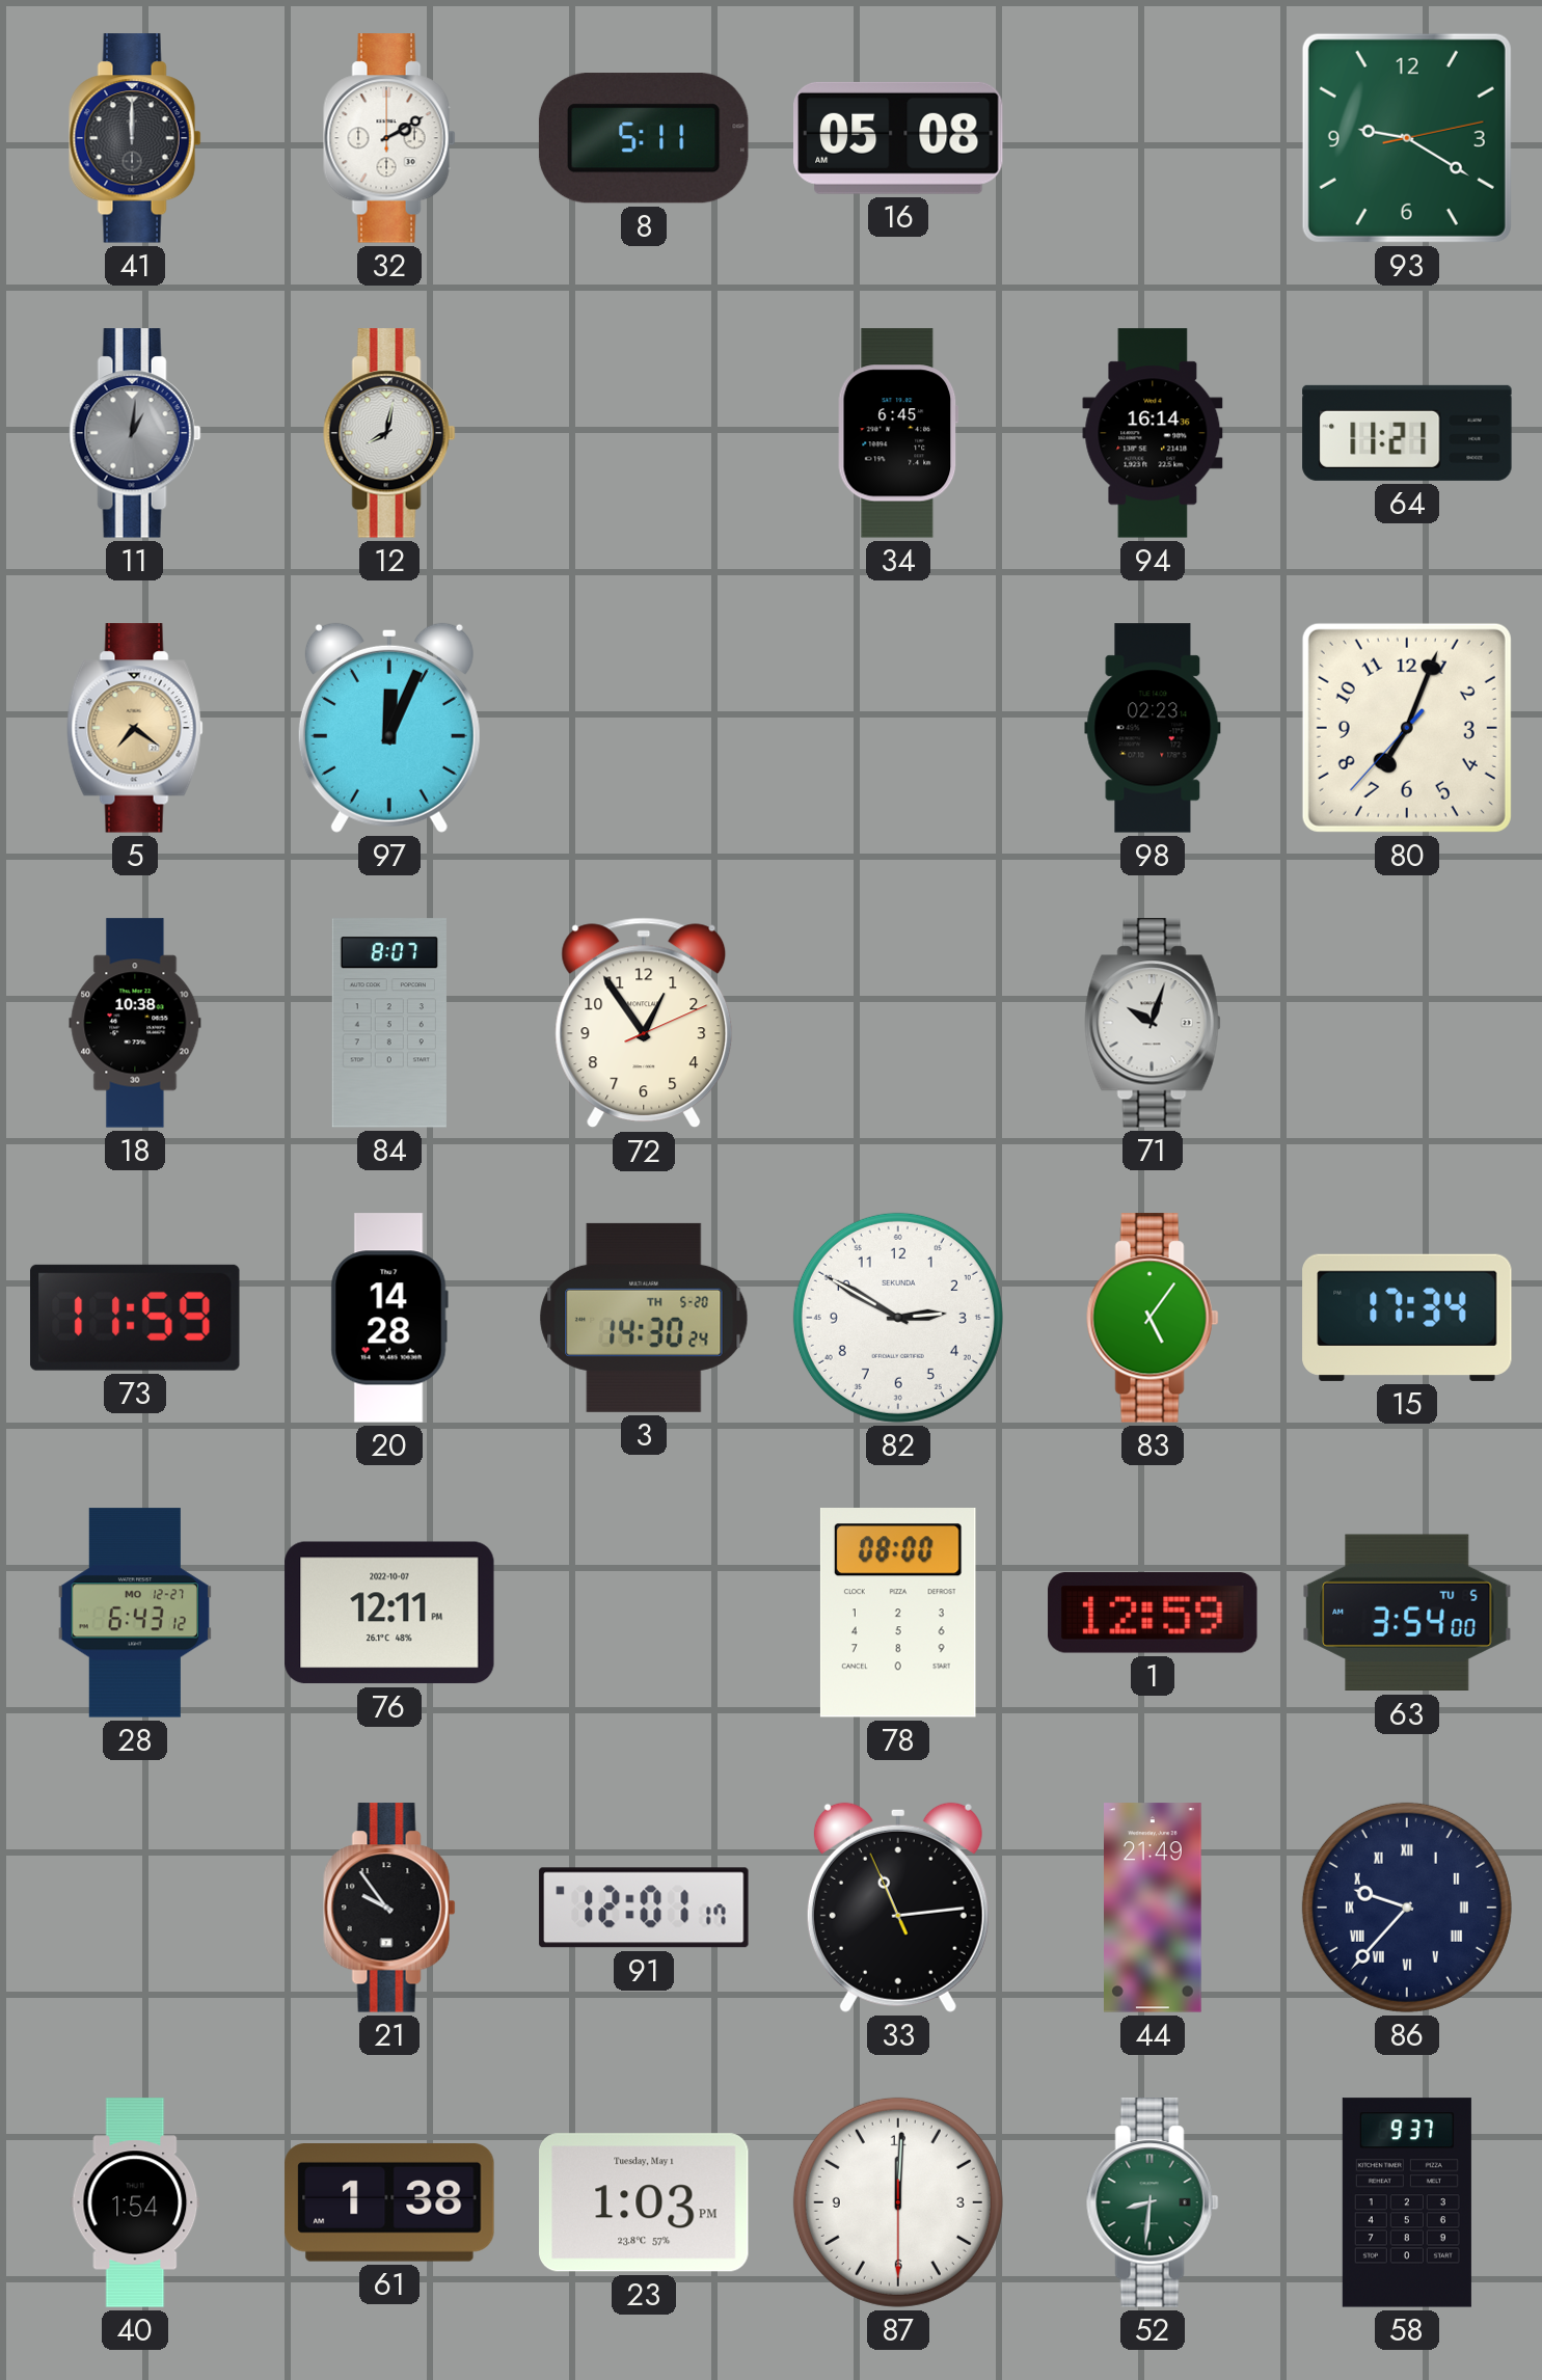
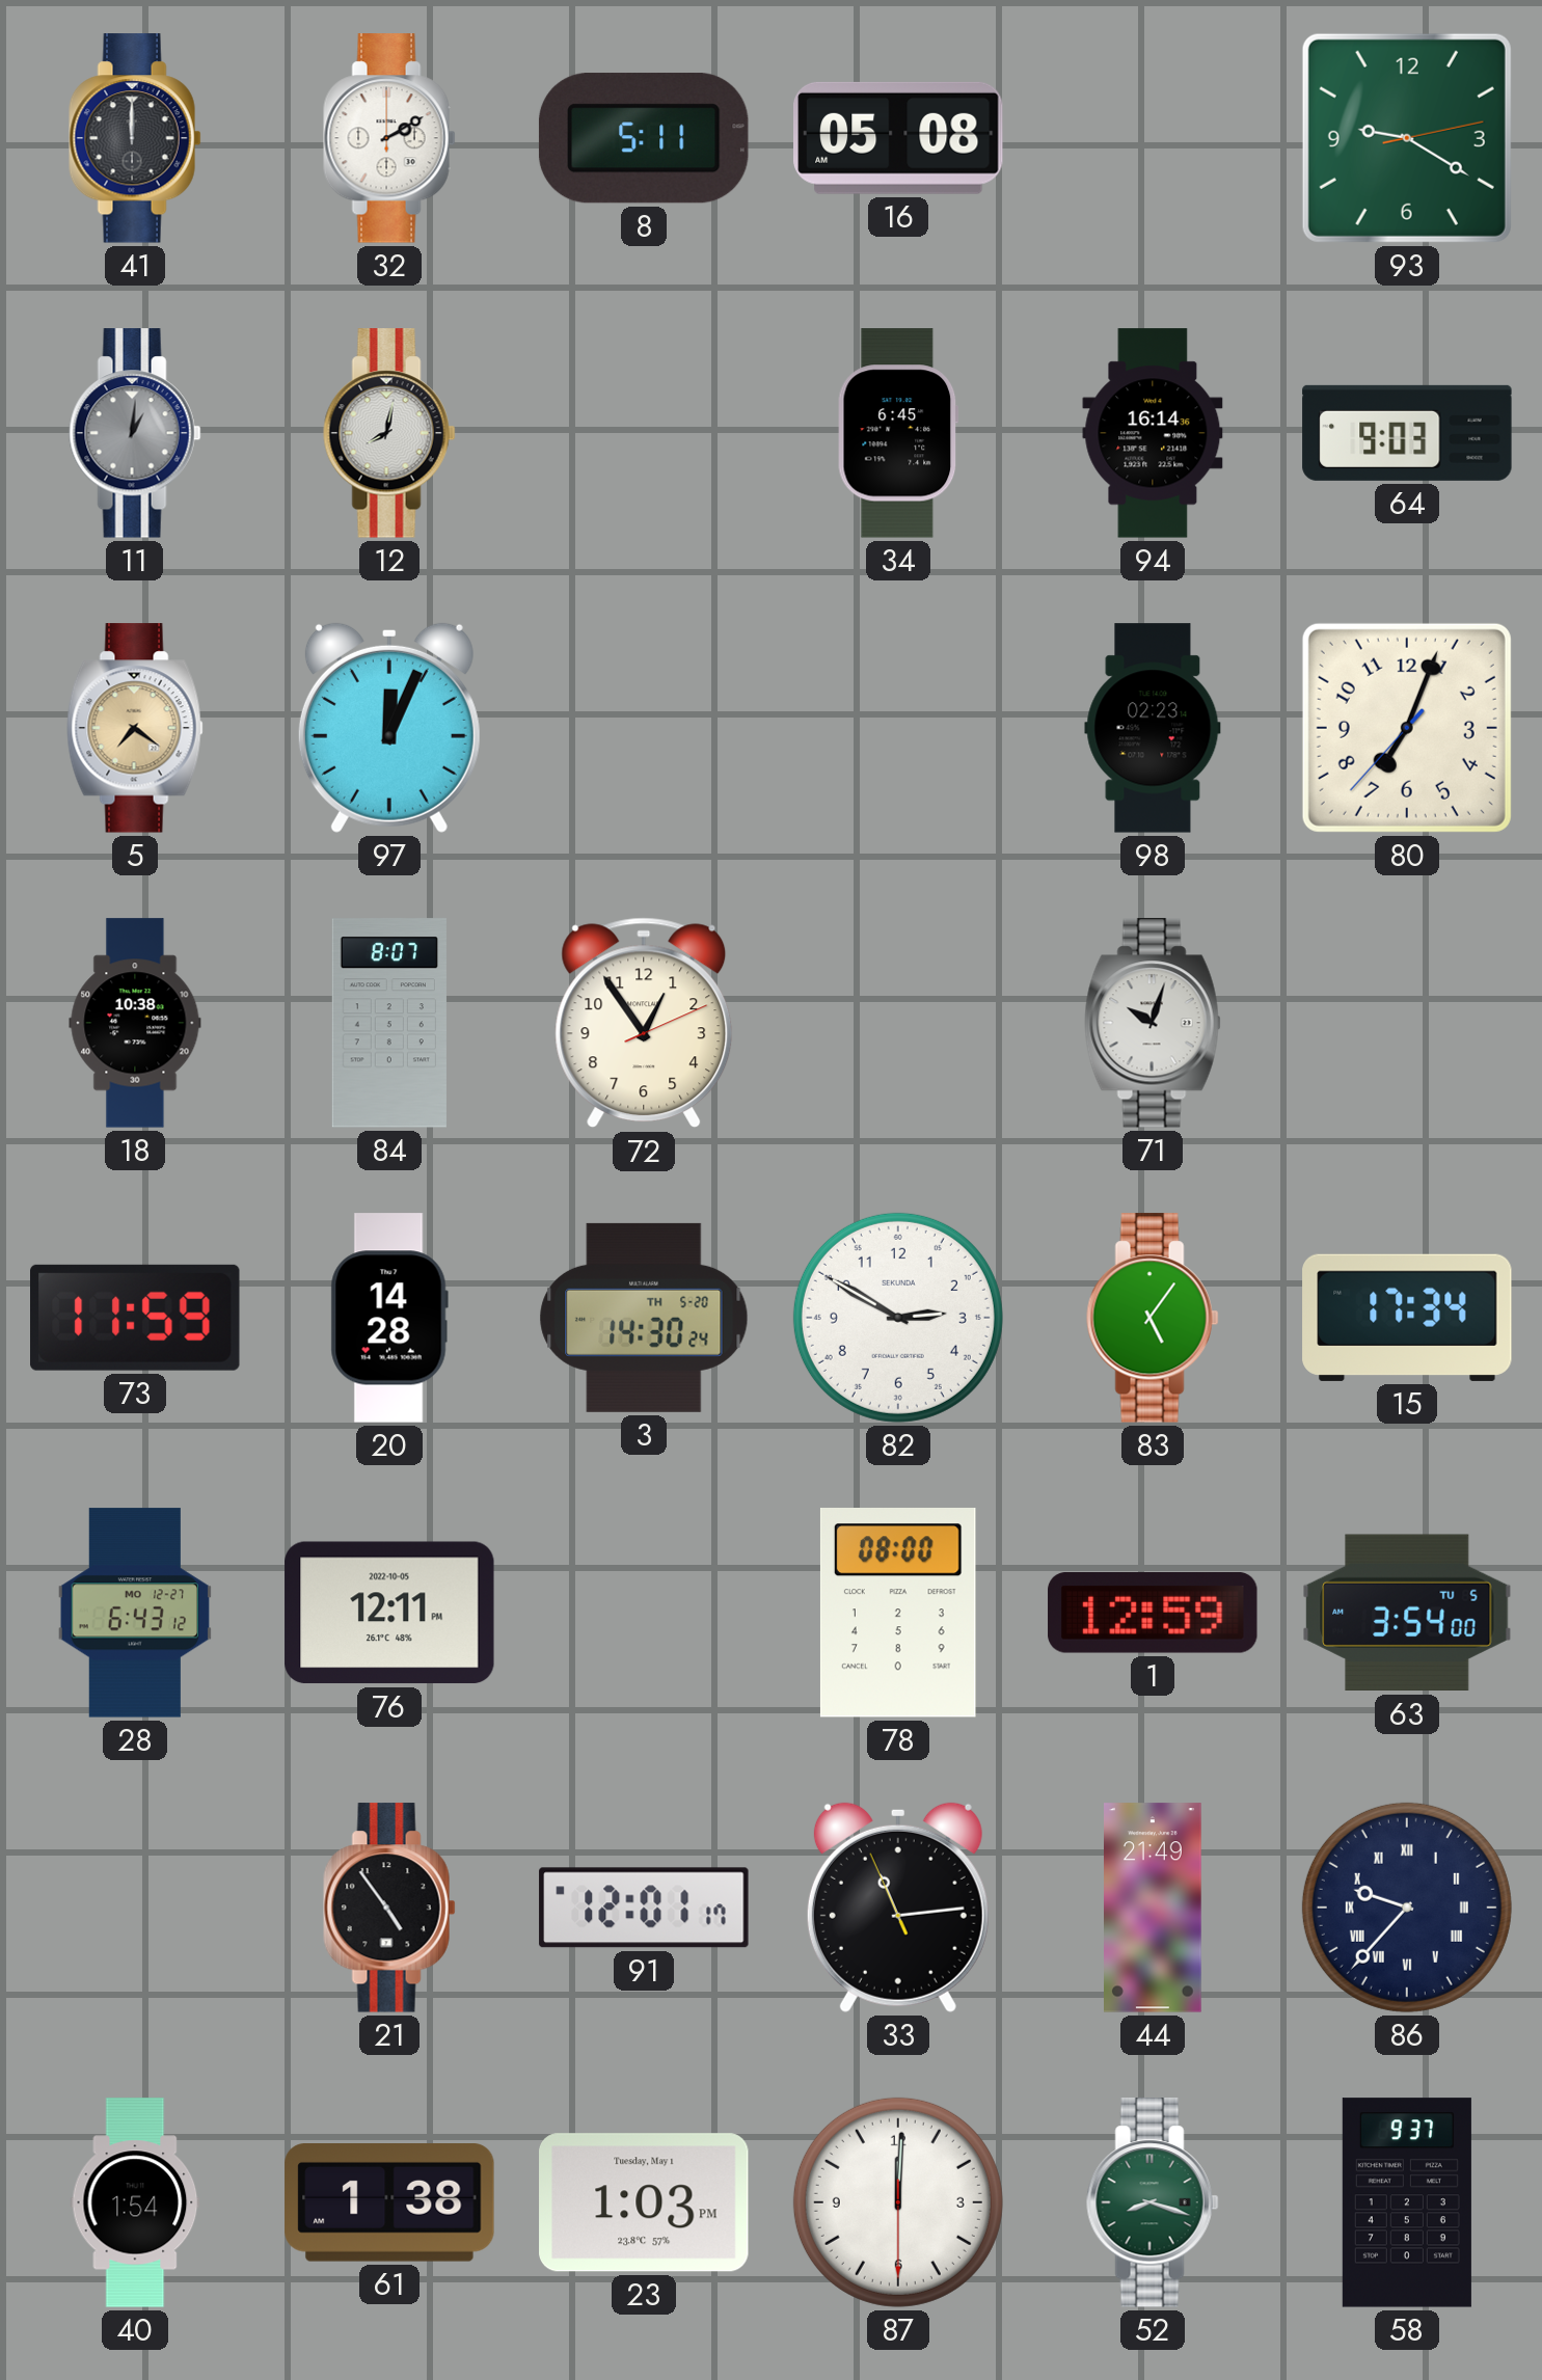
64: 11:21 -> 9:03 (1407, 433)
76 date: 2022-10-07 -> 2022-10-05 (389, 1613)
21: 9:54 -> 4:54 (389, 1908)
52: 8:31 -> 8:18 (1153, 2202)
